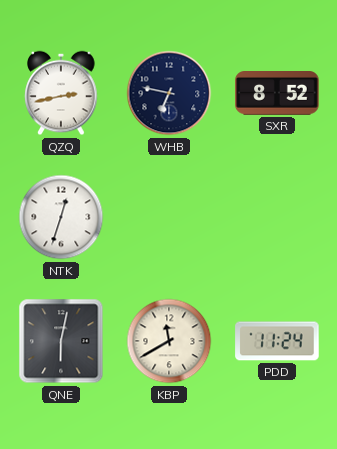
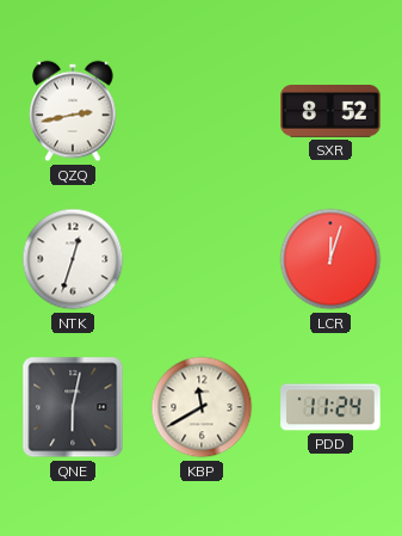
WHB: 6:47 -> none (169, 93)
LCR: none -> 12:03 (330, 259)
